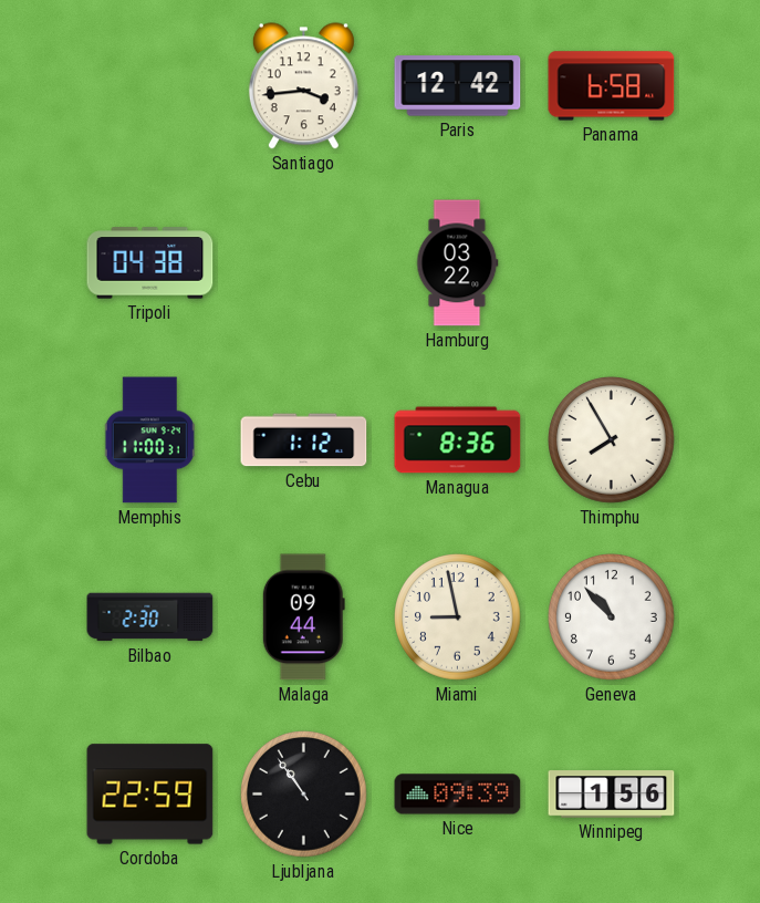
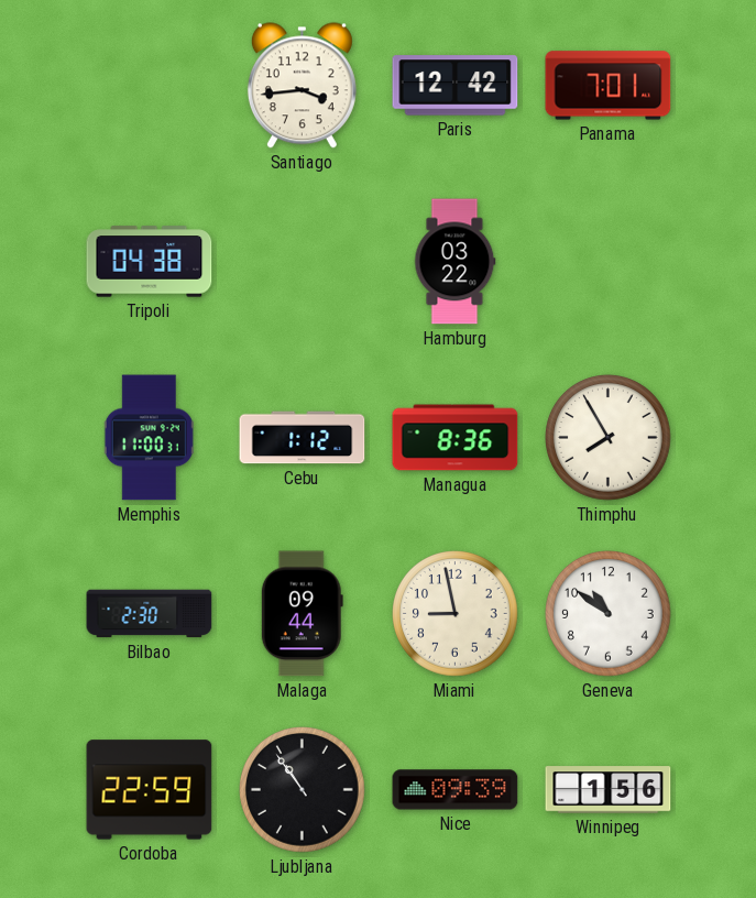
Panama: 6:58 -> 7:01 (609, 86)
Geneva: 10:53 -> 10:51 (609, 614)
